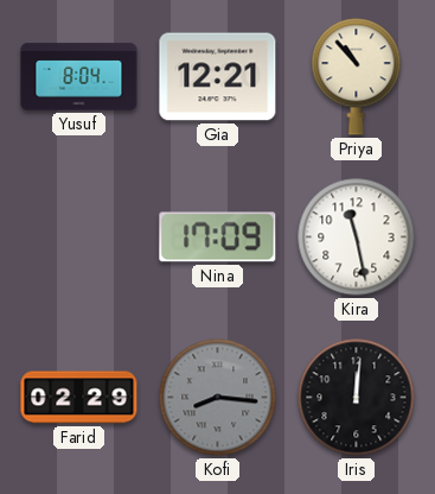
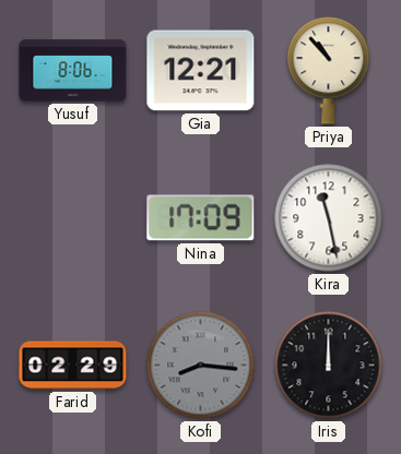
Yusuf: 8:04 -> 8:06 (73, 71)
Iris: 12:01 -> 12:00 (329, 366)
